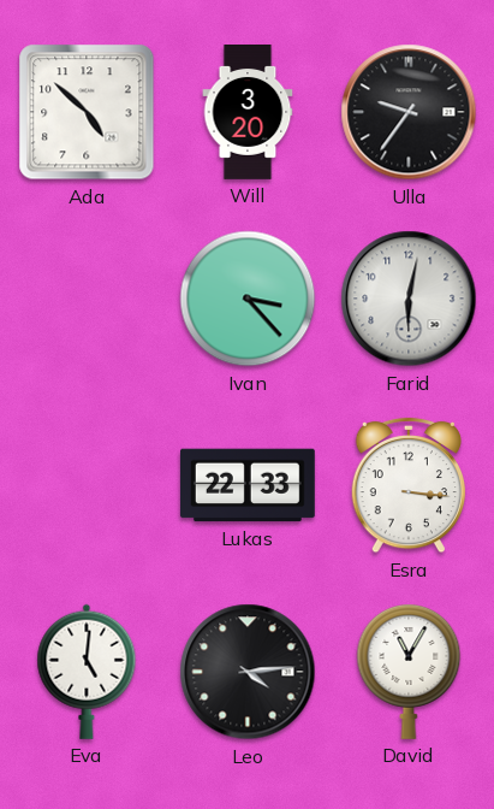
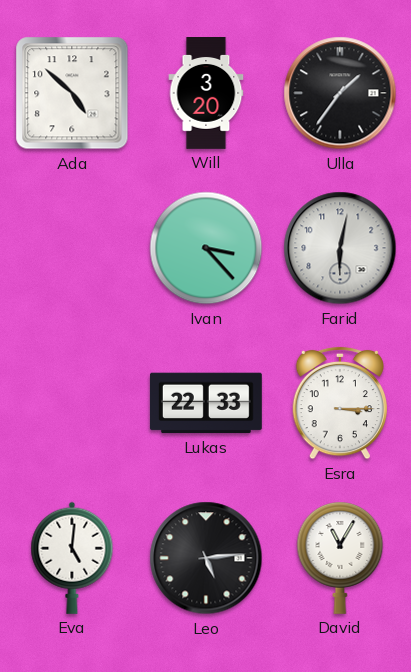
Ulla: 9:36 -> 1:36 (340, 93)
Esra: 3:16 -> 3:15 (339, 403)
Leo: 4:14 -> 5:14 (206, 558)
